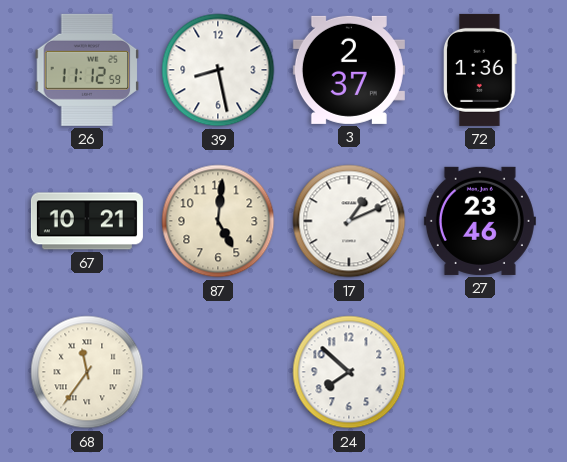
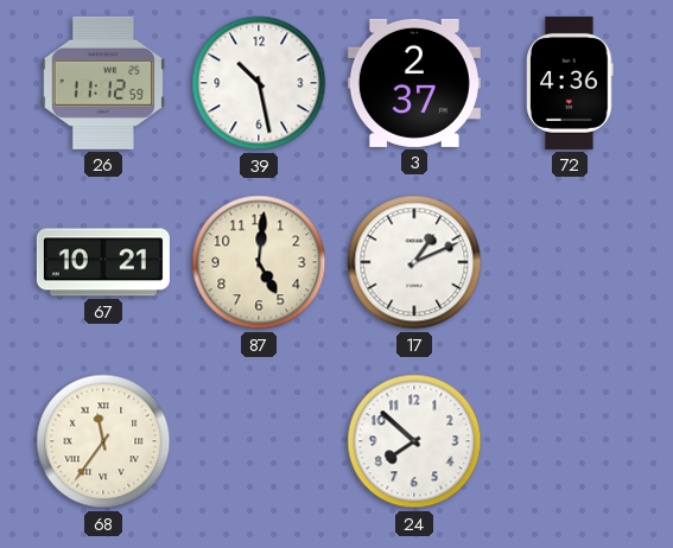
39: 8:28 -> 10:28 (259, 83)
72: 1:36 -> 4:36 (570, 83)
27: 23:46 -> none (480, 221)
